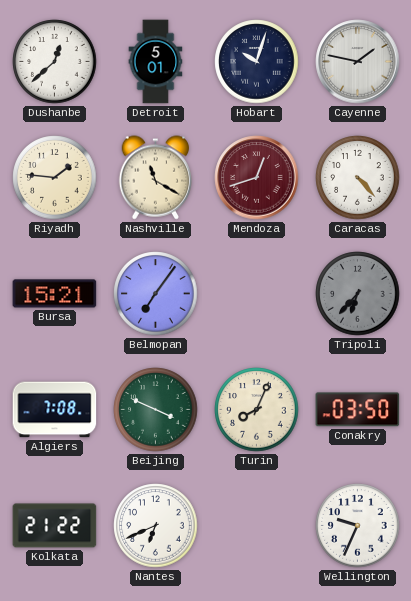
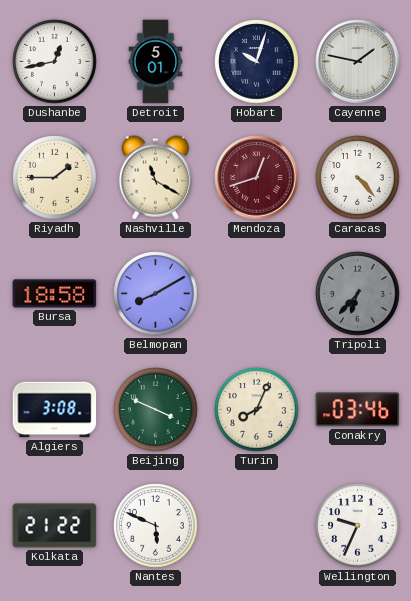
Dushanbe: 12:38 -> 12:43 (55, 62)
Riyadh: 1:46 -> 1:45 (55, 178)
Bursa: 15:21 -> 18:58 (55, 294)
Belmopan: 7:06 -> 8:10 (156, 294)
Algiers: 7:08 -> 3:08 (55, 410)
Conakry: 03:50 -> 03:46 (358, 410)
Nantes: 6:41 -> 5:49 (156, 526)
